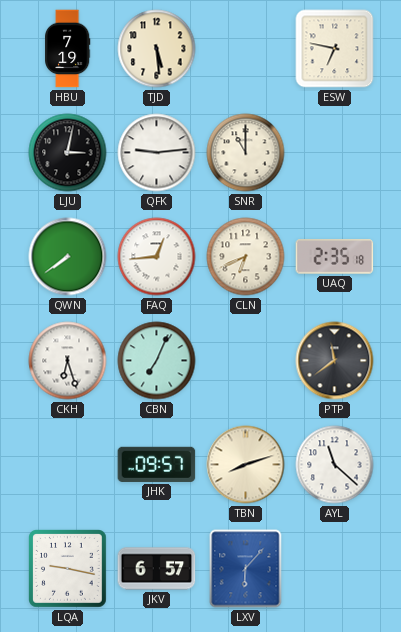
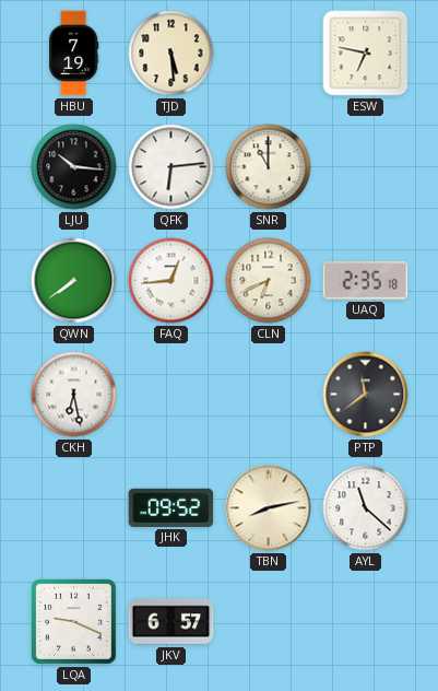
LJU: 3:02 -> 10:16 (74, 167)
QFK: 9:14 -> 6:14 (171, 167)
CKH: 6:27 -> 6:28 (74, 395)
CBN: 7:04 -> none (157, 361)
JHK: 09:57 -> 09:52 (171, 507)
TBN: 8:12 -> 8:13 (269, 508)
LQA: 9:17 -> 9:19 (74, 622)
LXV: 6:07 -> none (246, 569)
